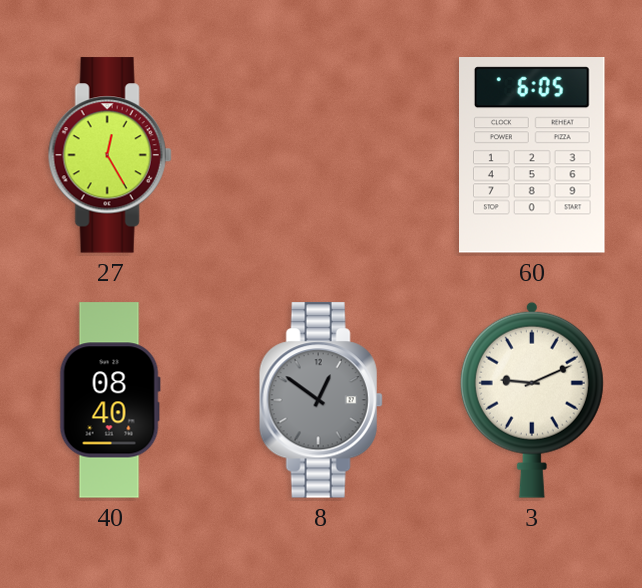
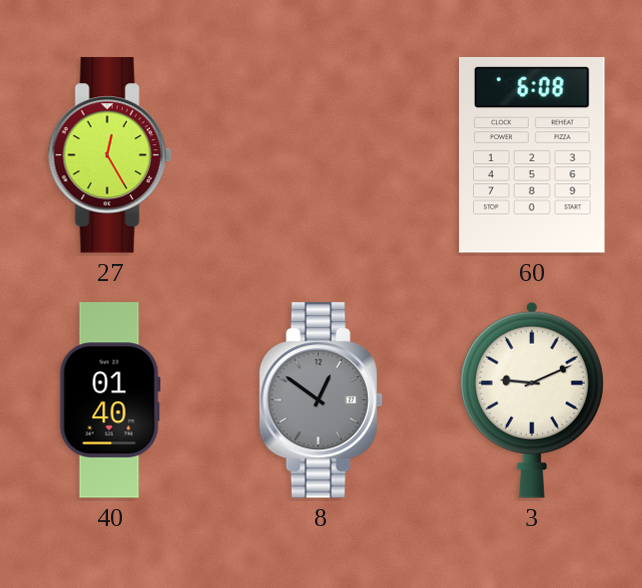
60: 6:05 -> 6:08 (533, 156)
40: 08:40 -> 01:40 (110, 400)
